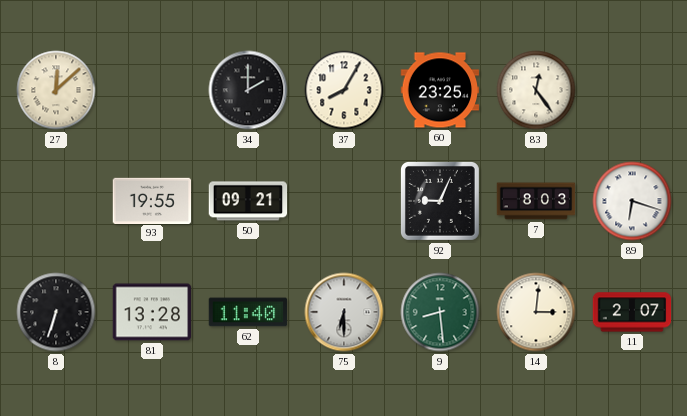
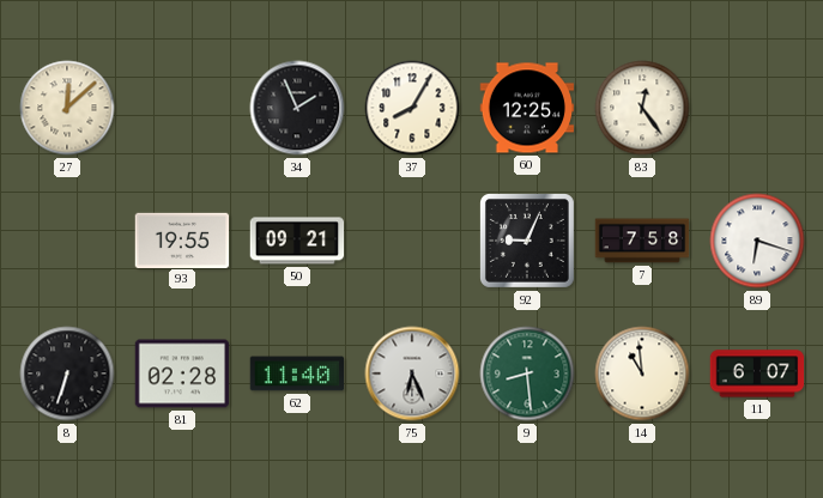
34: 2:00 -> 1:56 (297, 108)
60: 23:25 -> 12:25 (527, 108)
7: 8:03 -> 7:58 (642, 241)
81: 13:28 -> 02:28 (182, 373)
75: 6:30 -> 6:26 (412, 373)
14: 3:01 -> 10:59 (642, 373)
11: 2:07 -> 6:07 (757, 373)
